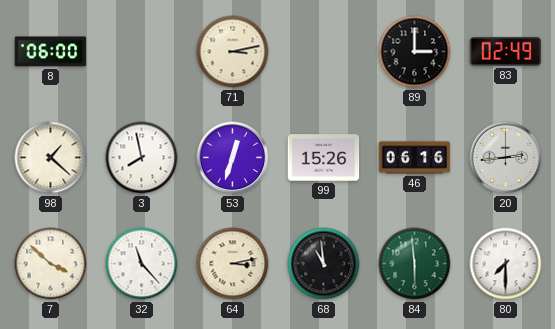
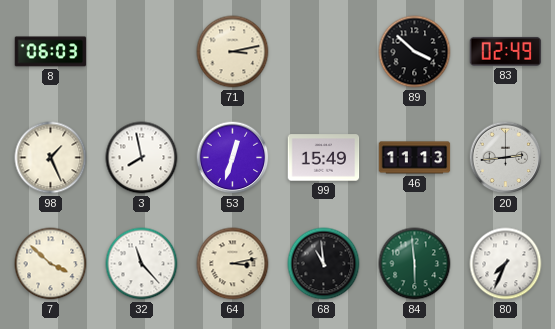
8: 06:00 -> 06:03 (51, 52)
89: 3:00 -> 3:52 (415, 52)
98: 1:22 -> 1:26 (51, 158)
99: 15:26 -> 15:49 (324, 158)
46: 06:16 -> 11:13 (415, 158)
80: 7:30 -> 7:34 (506, 264)
